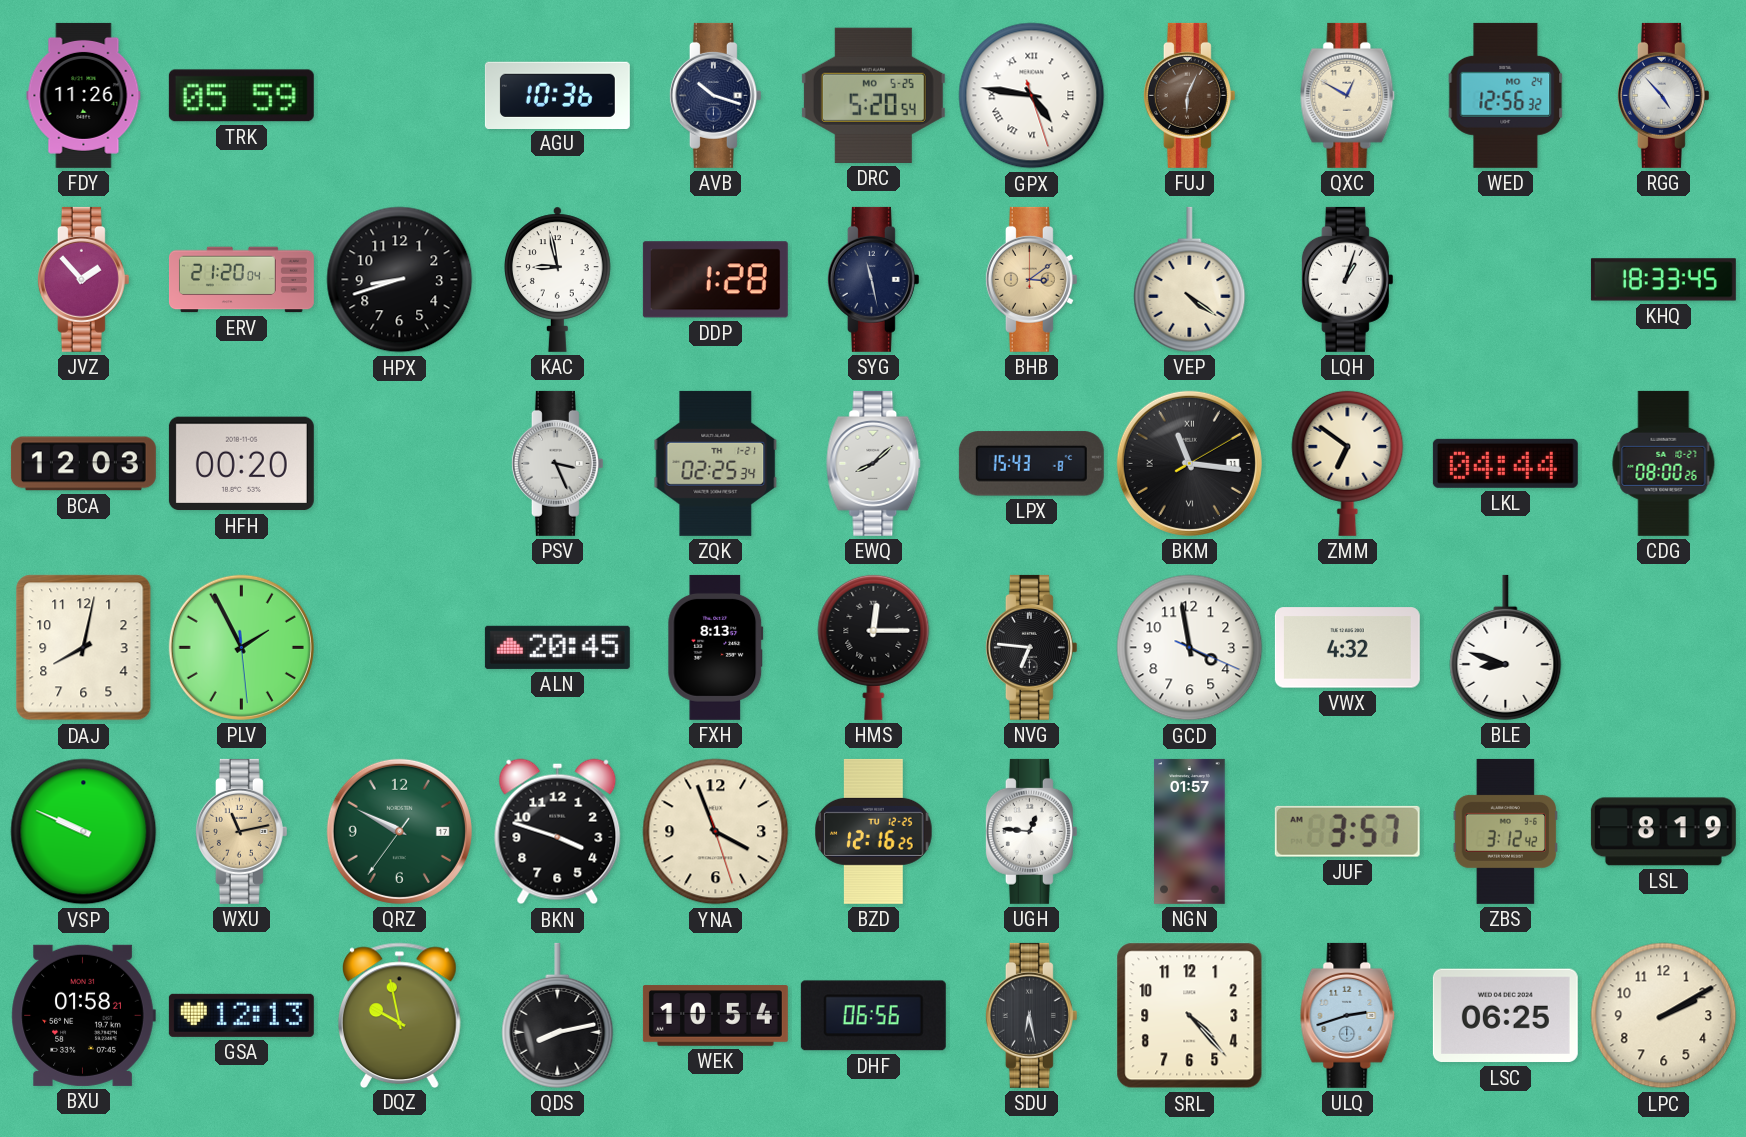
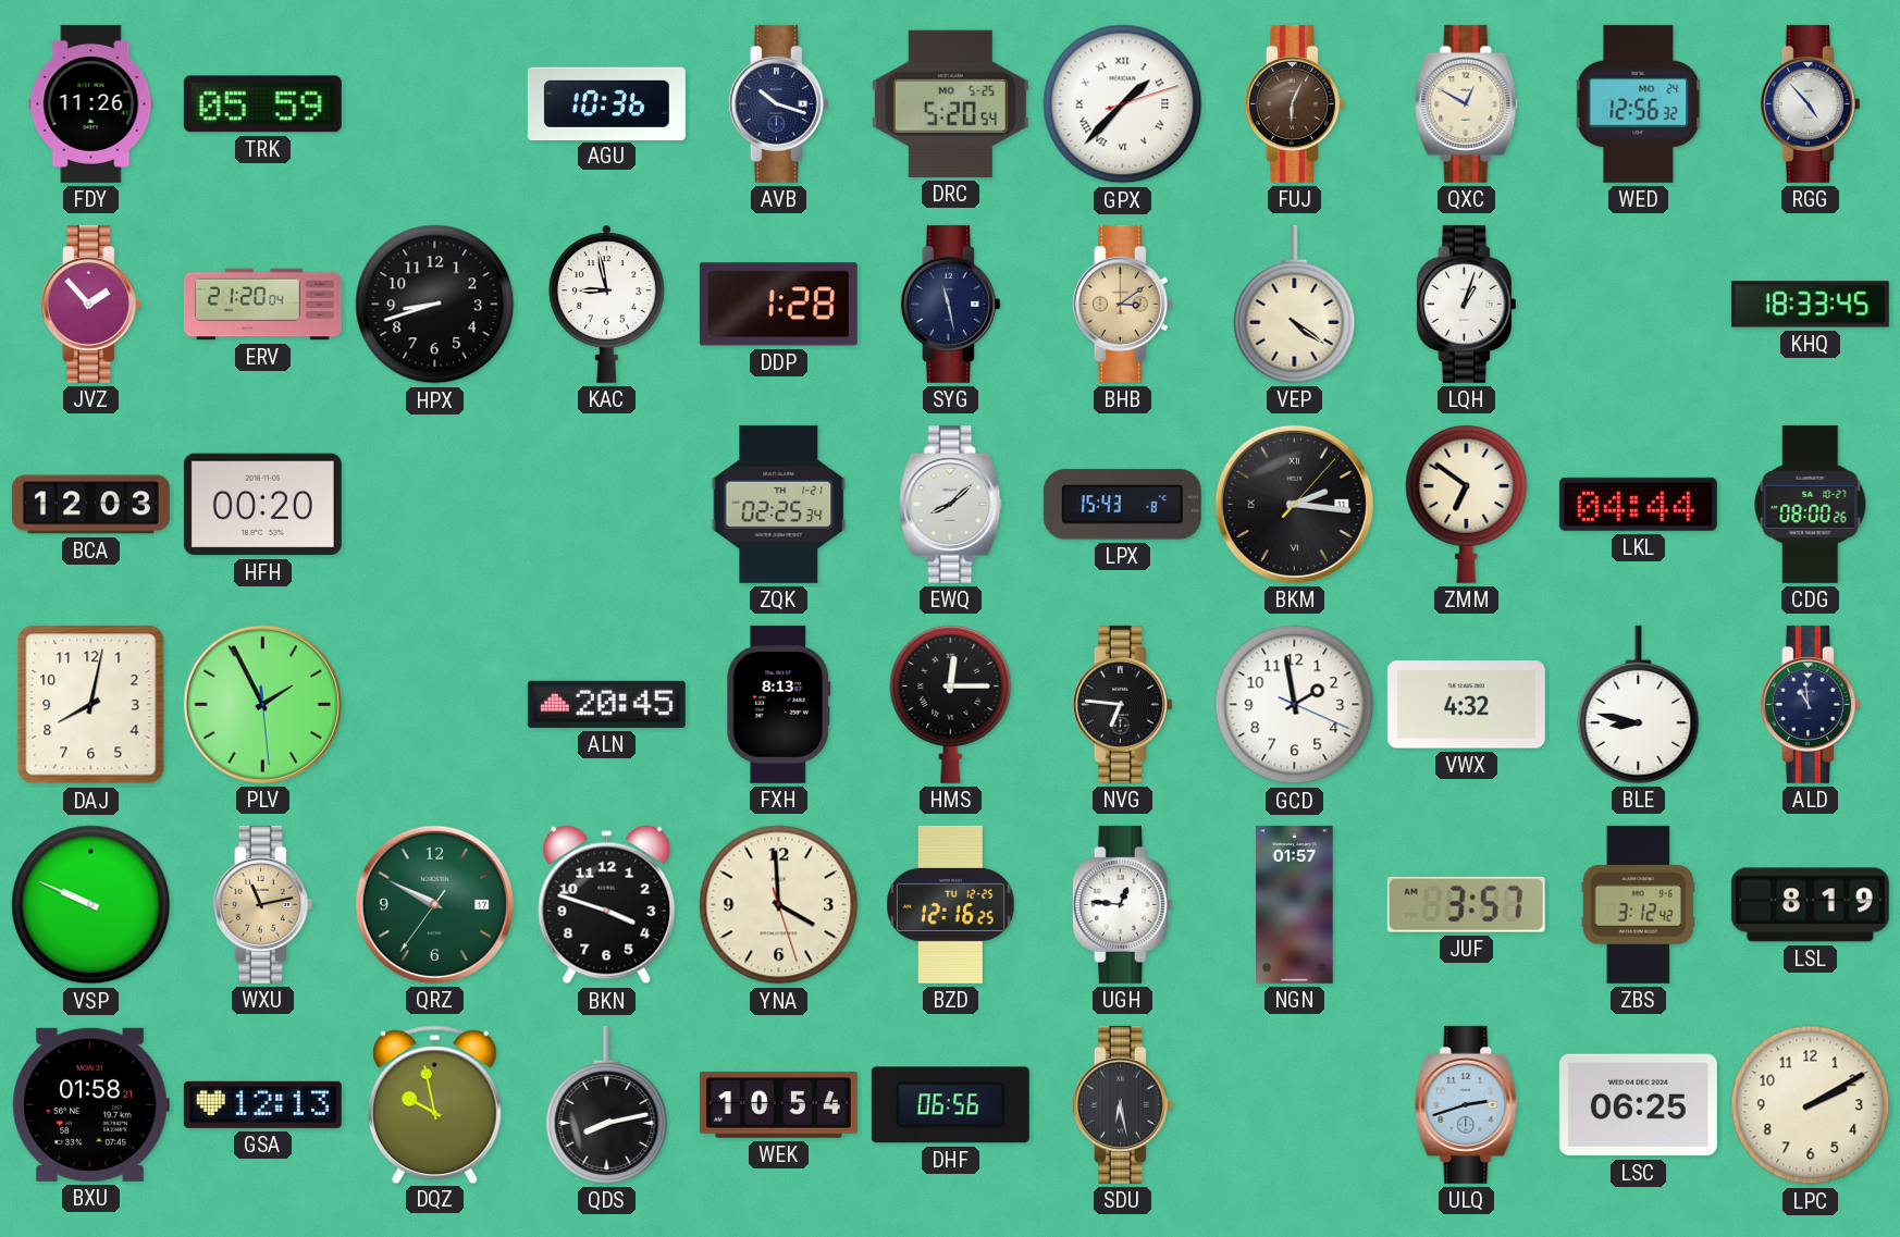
GPX: 4:46 -> 1:37 (1123, 104)
PSV: 3:26 -> none (557, 463)
BKM: 11:16 -> 2:16 (1294, 504)
GCD: 3:58 -> 1:58 (1295, 705)
BLE: 8:48 -> 8:47 (1639, 704)
ALD: none -> 10:59 (1810, 704)
YNA: 3:56 -> 3:59 (779, 905)
SRL: 4:23 -> none (1190, 1016)
